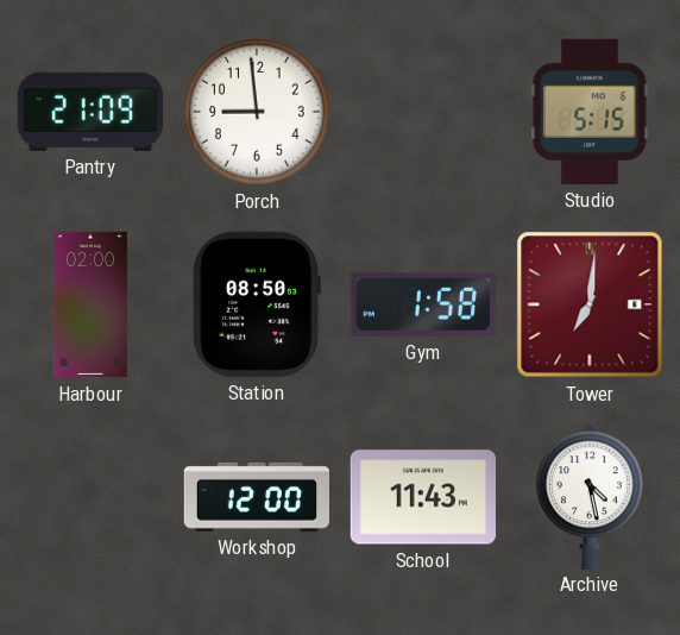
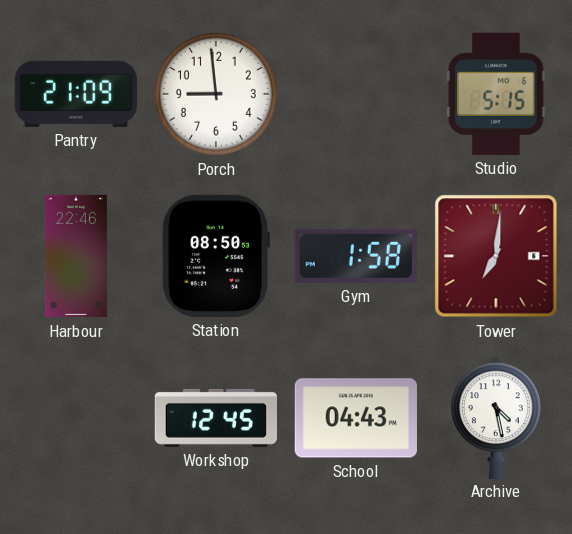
Harbour: 02:00 -> 22:46 (76, 256)
Workshop: 12:00 -> 12:45 (215, 418)
School: 11:43 -> 04:43 (356, 418)
